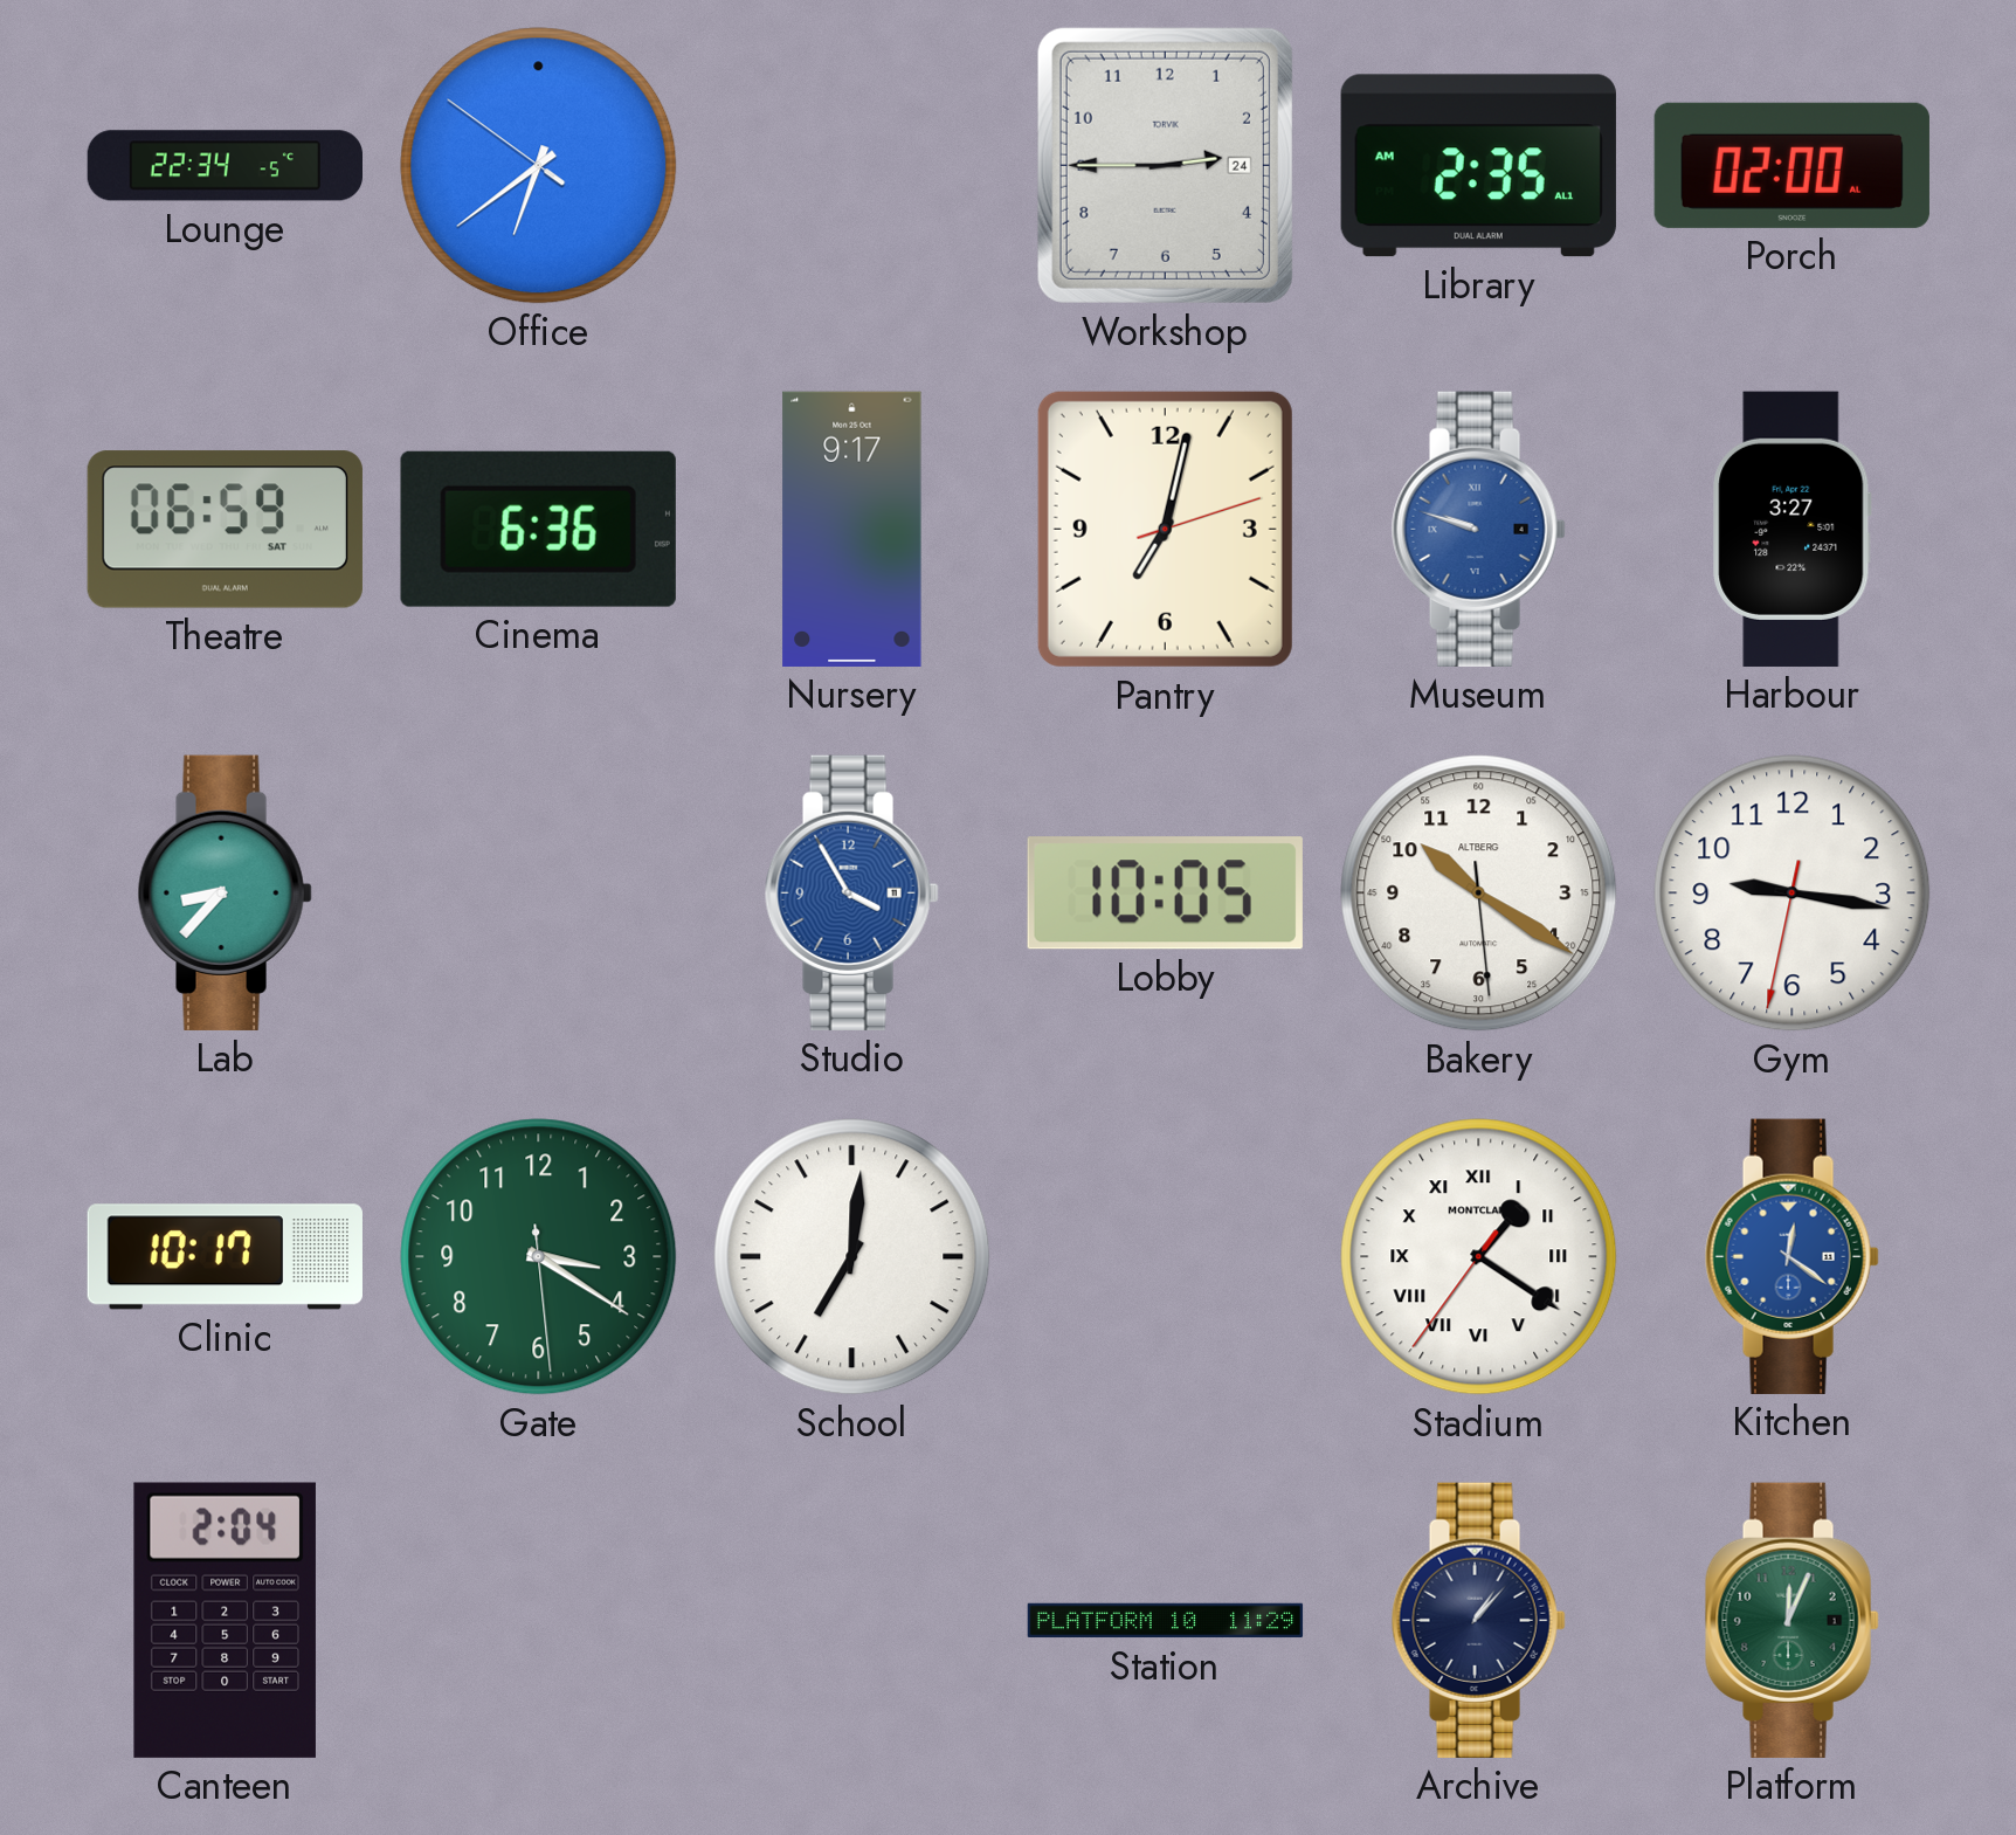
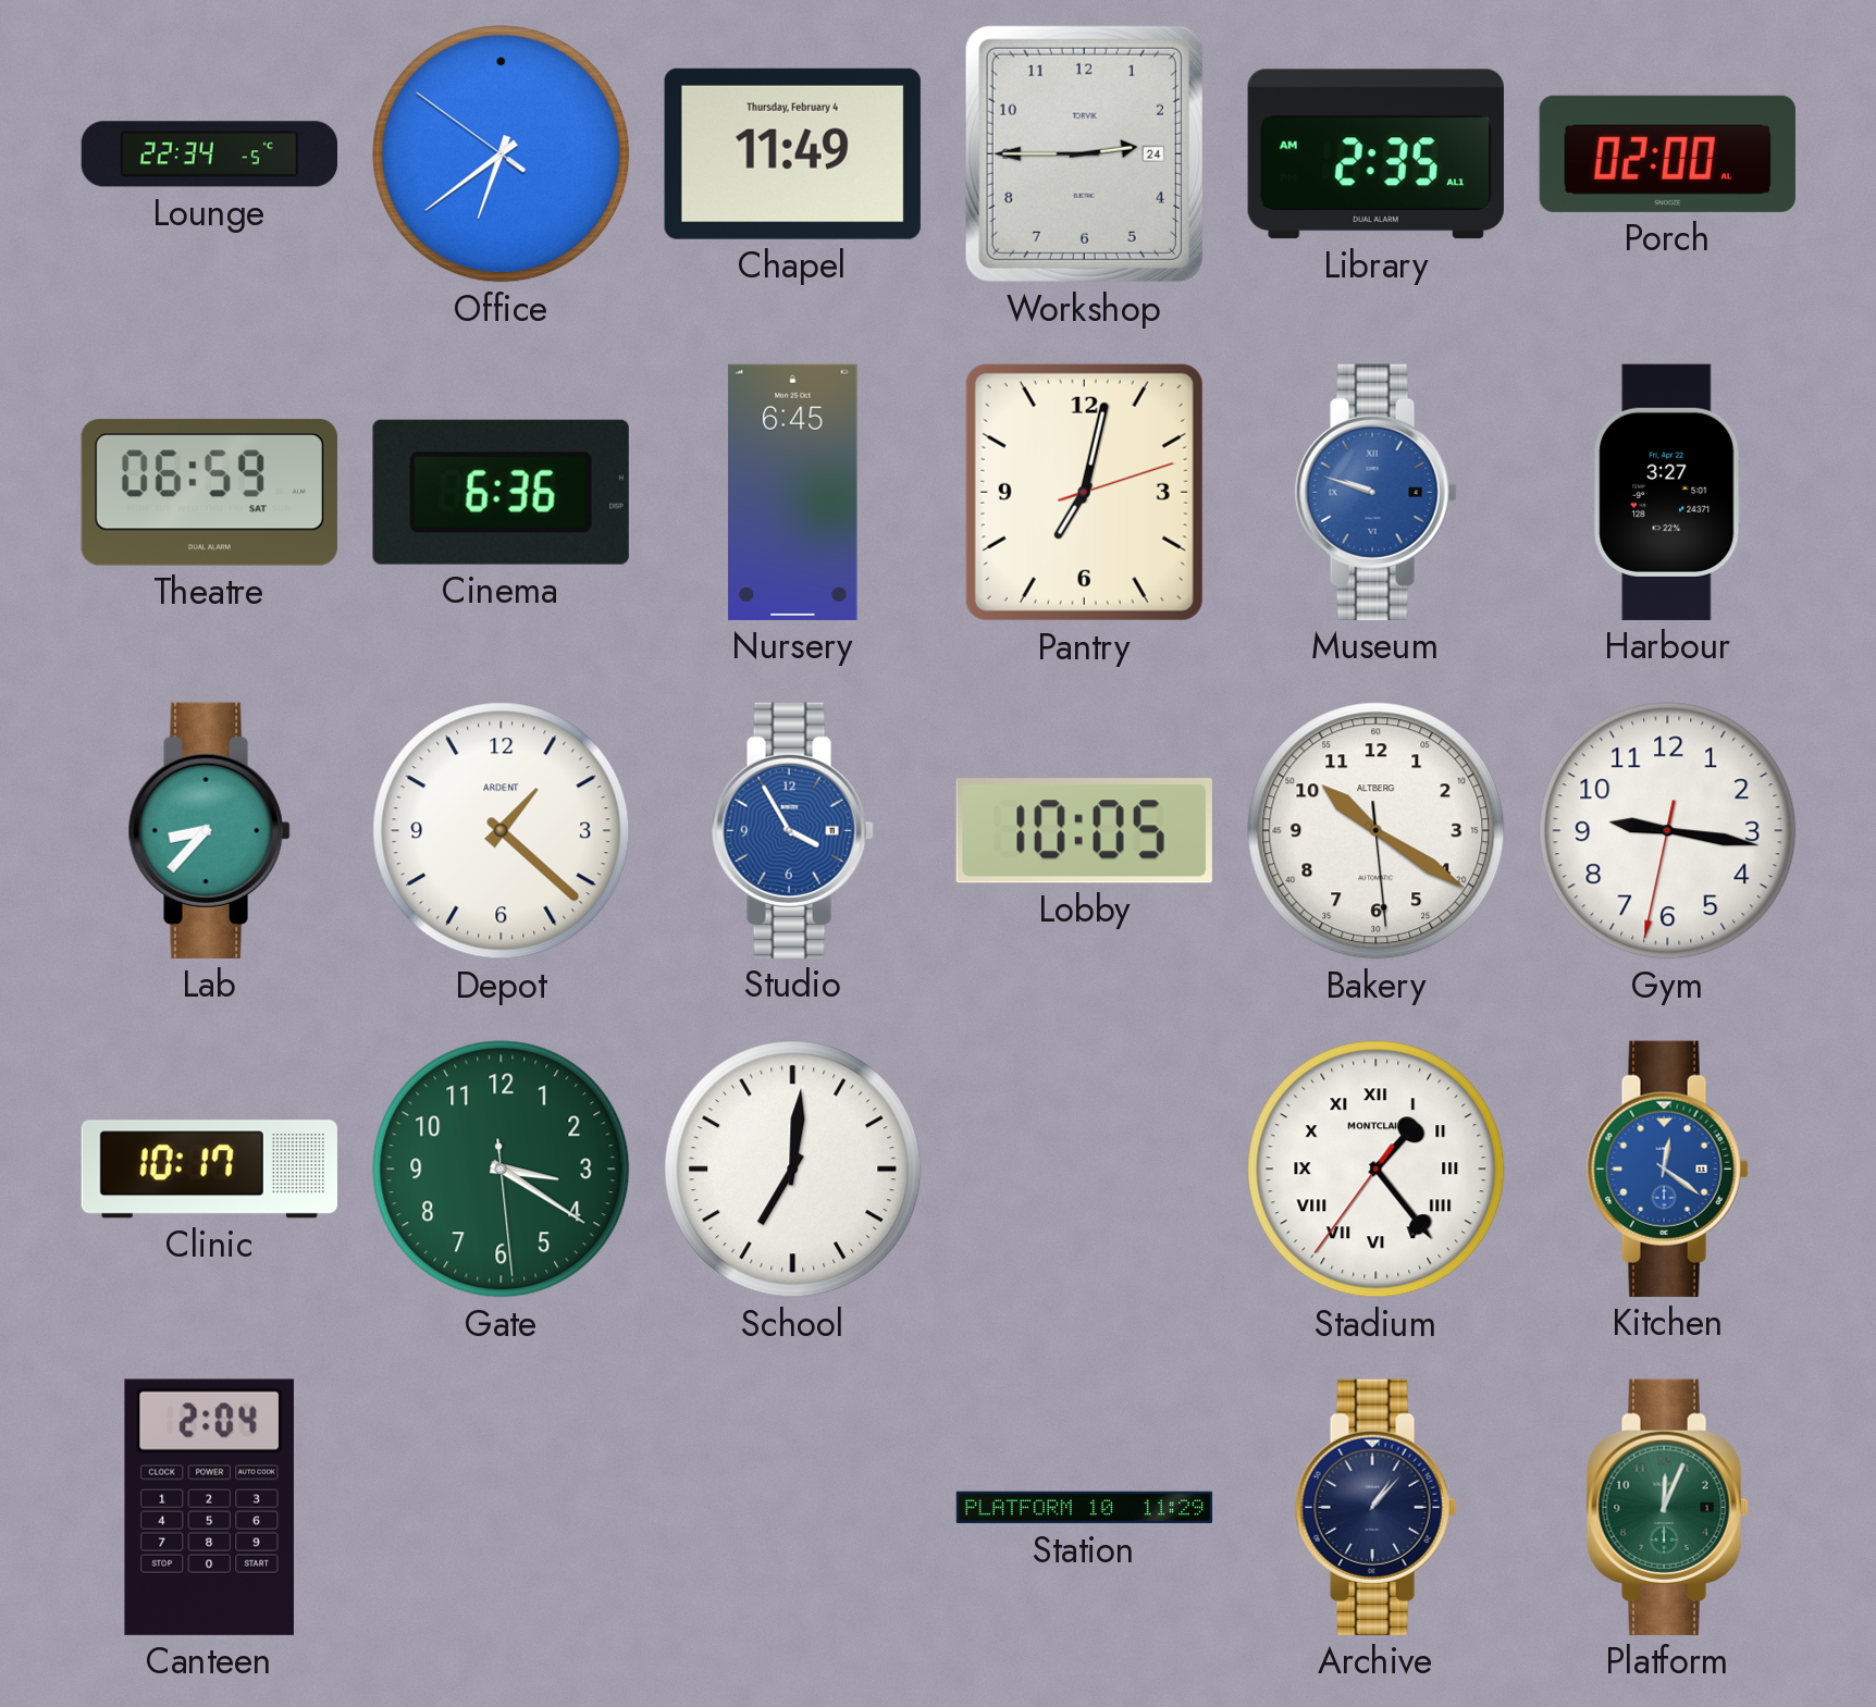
Chapel: none -> 11:49 (792, 153)
Nursery: 9:17 -> 6:45 (793, 492)
Depot: none -> 1:22 (502, 831)
Stadium: 1:20 -> 1:23 (1377, 1170)
